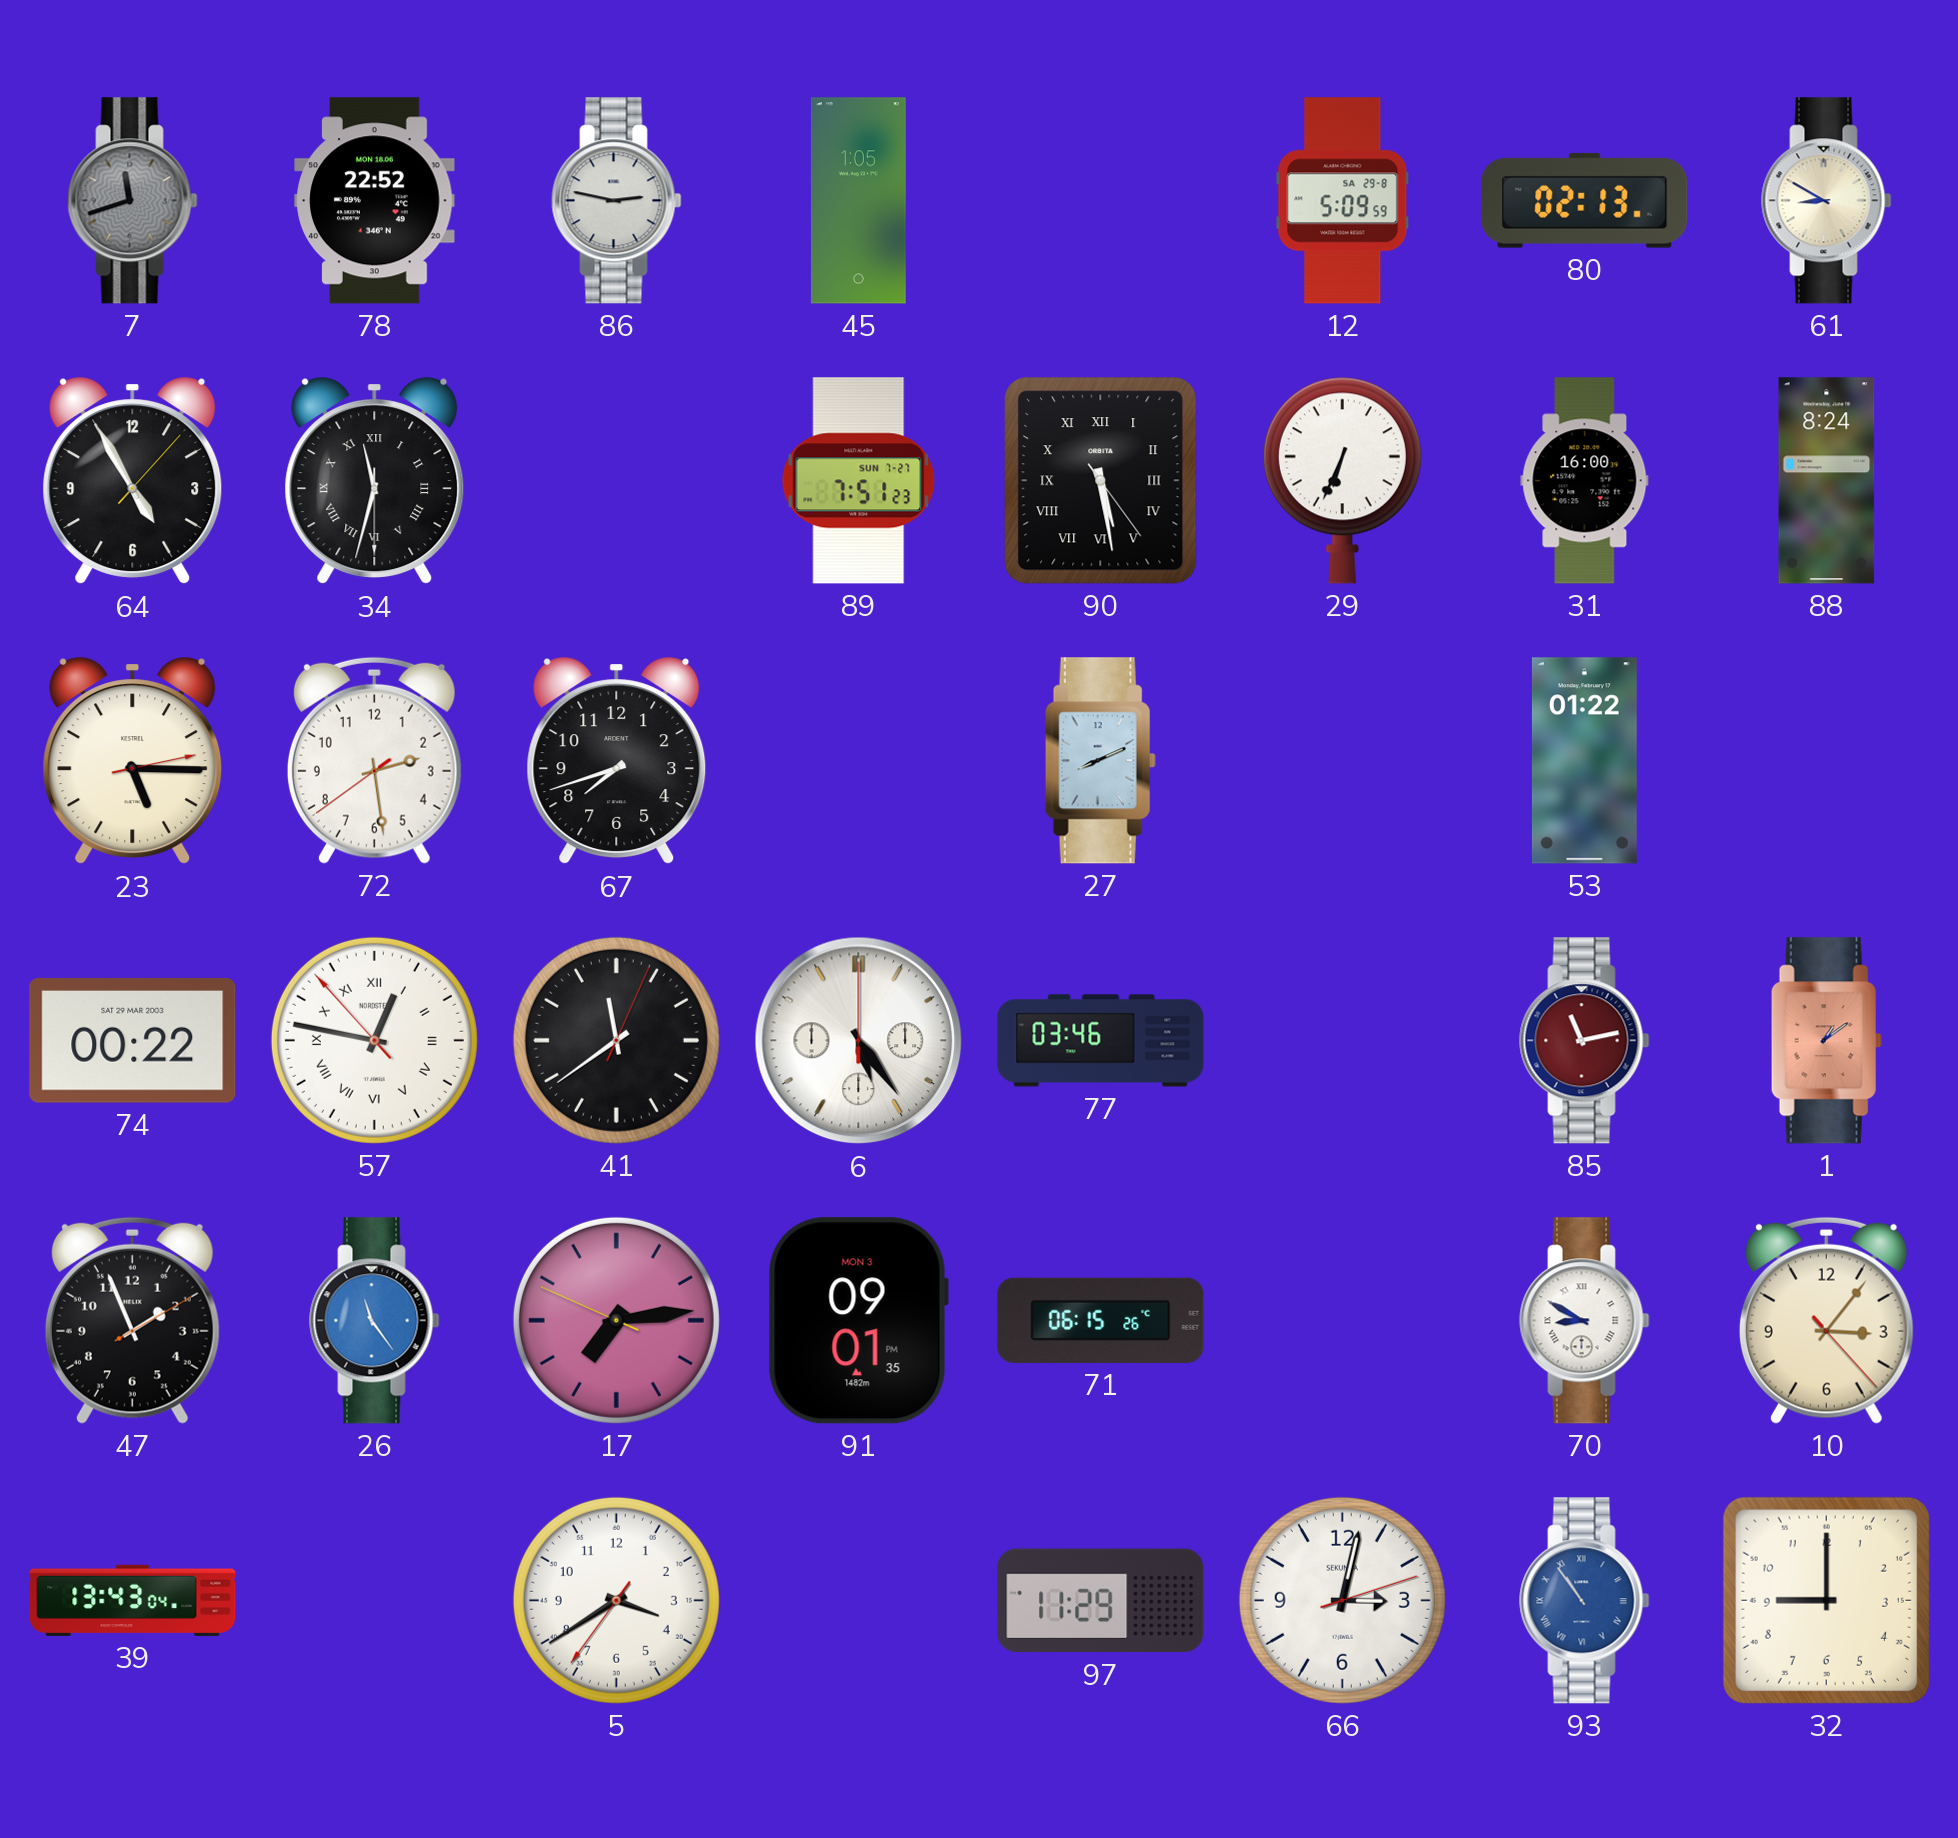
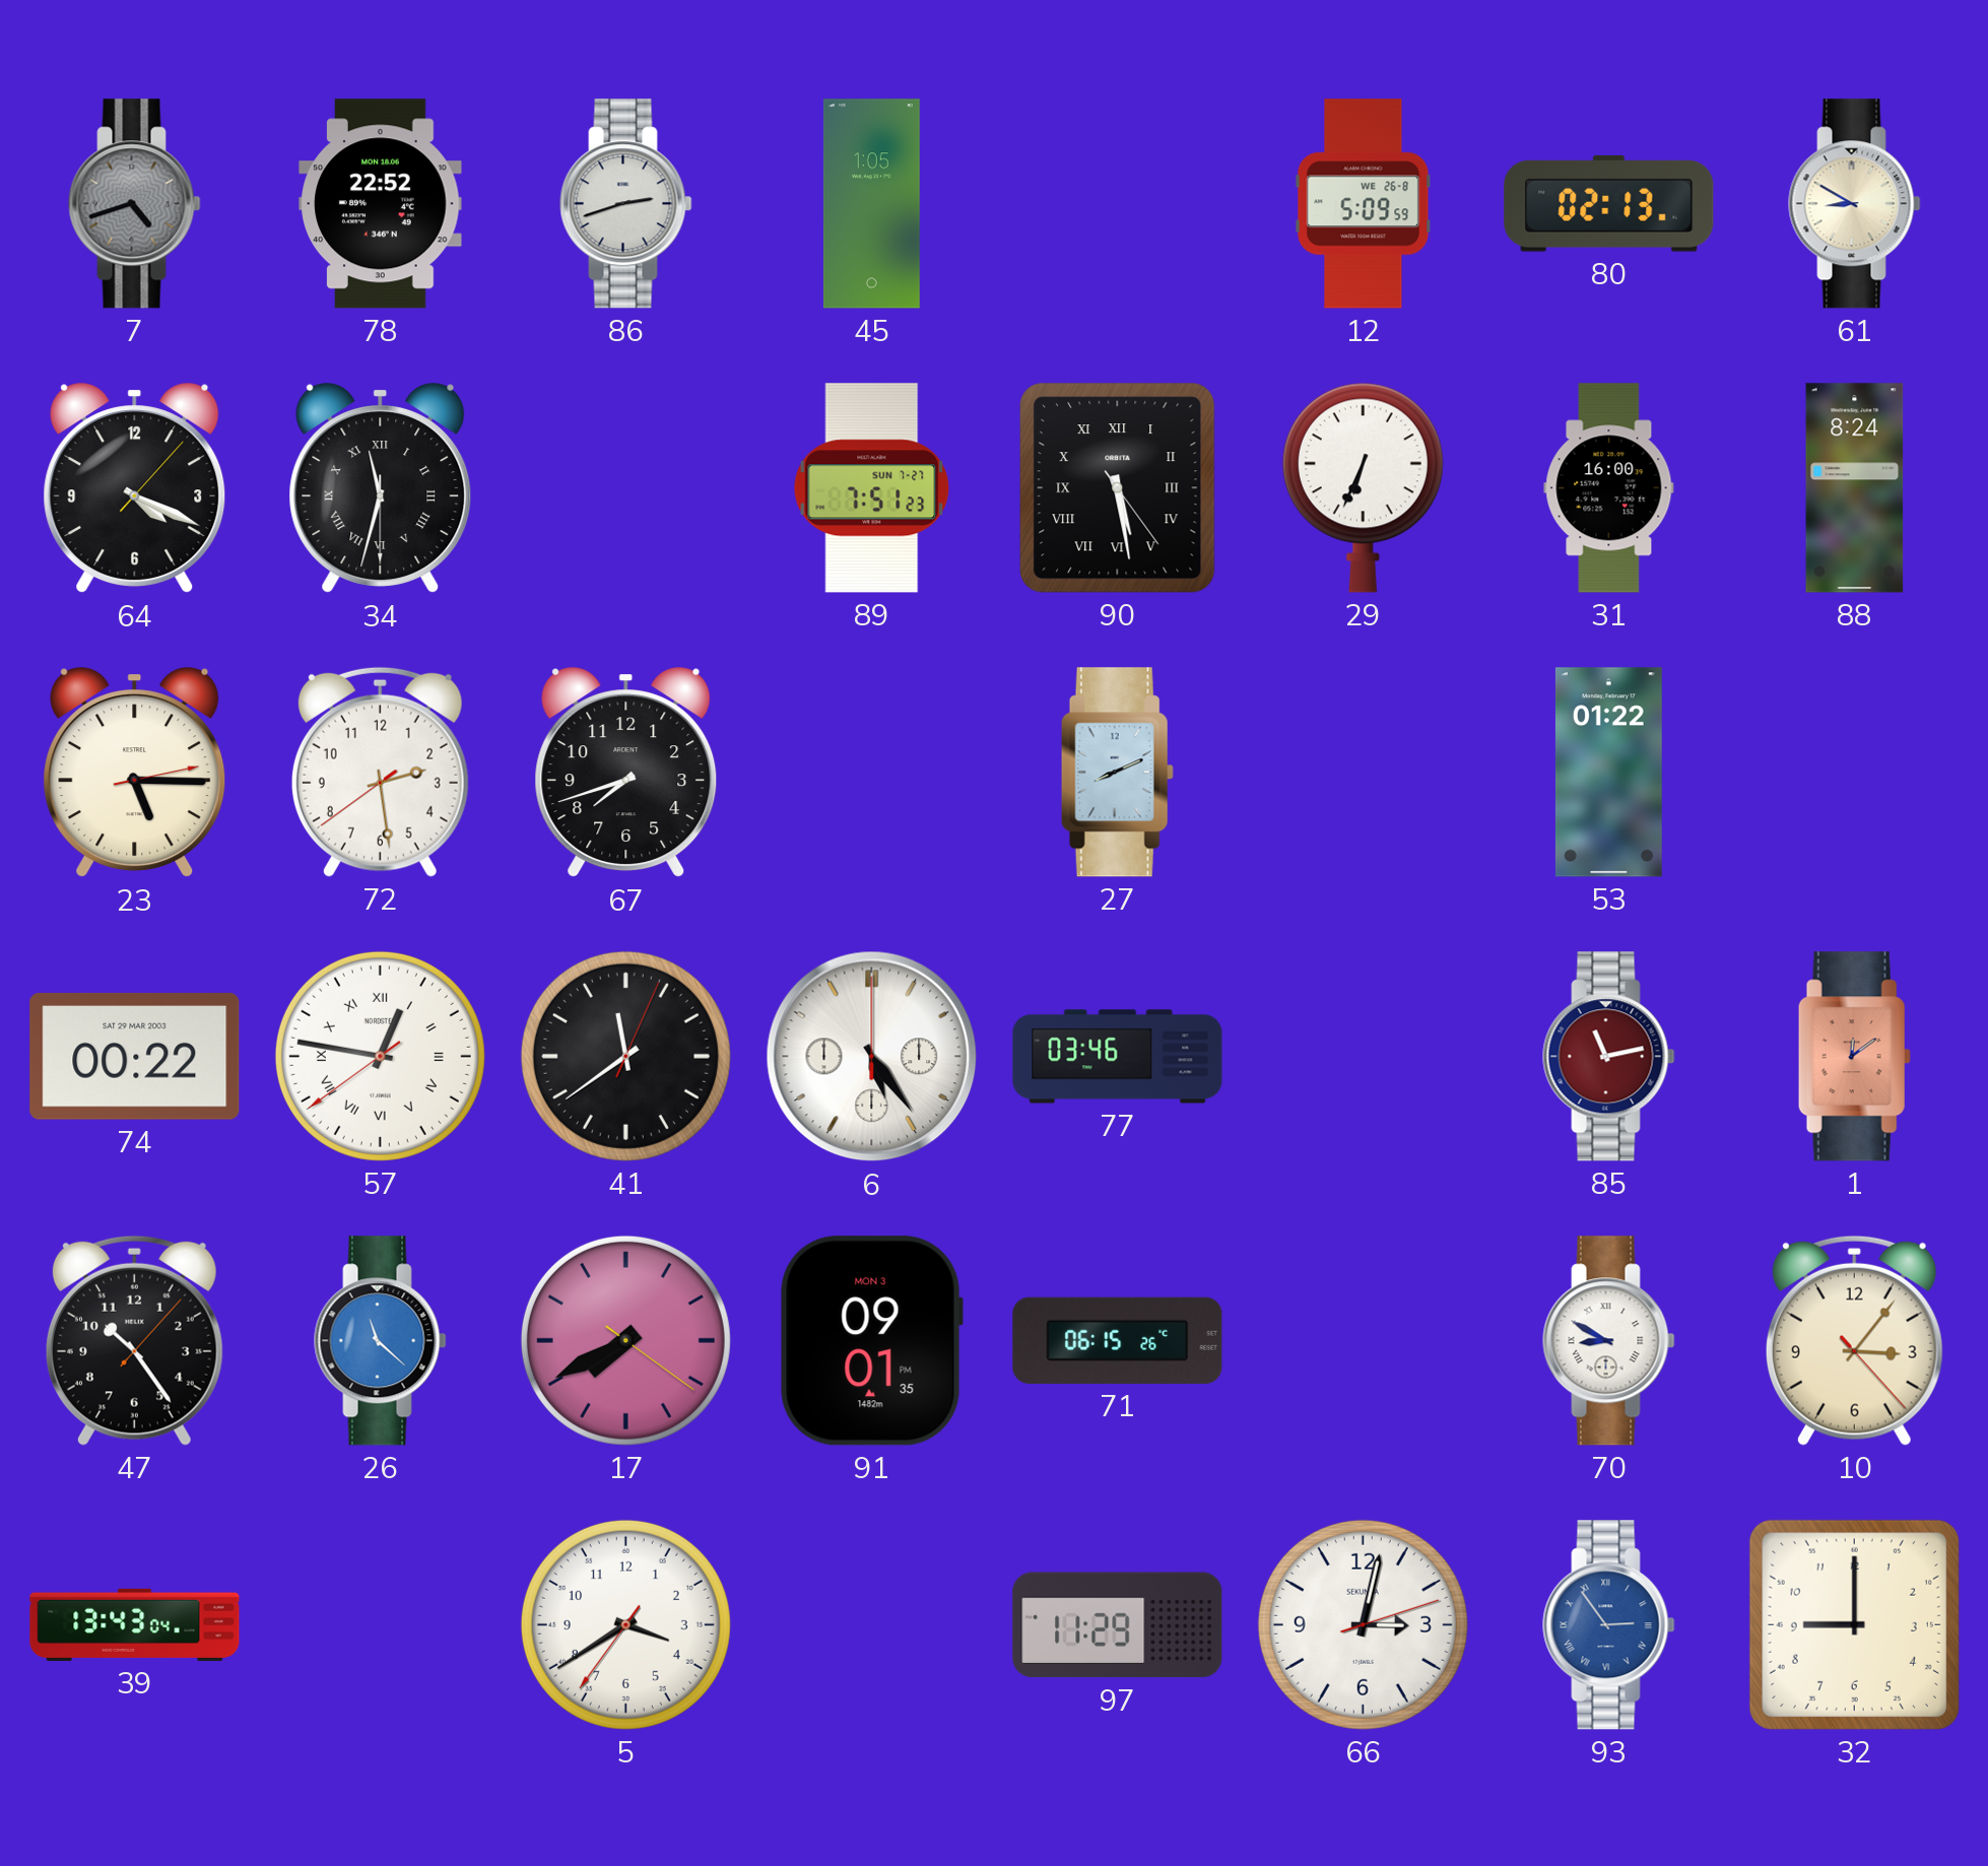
7: 11:42 -> 4:42 (135, 204)
86: 2:47 -> 2:42 (626, 204)
12 date: SA 29-8 -> WE 26-8 (1364, 204)
64: 4:55 -> 4:19 (135, 488)
57: 12:46:53 -> 12:46:39 (380, 1056)
1: 1:09 -> 12:09 (1854, 1057)
47: 1:56 -> 10:24 (134, 1340)
26: 11:24 -> 11:22 (381, 1341)
17: 7:13 -> 7:40 (625, 1340)
93: 10:54 -> 2:54 (1609, 1625)
